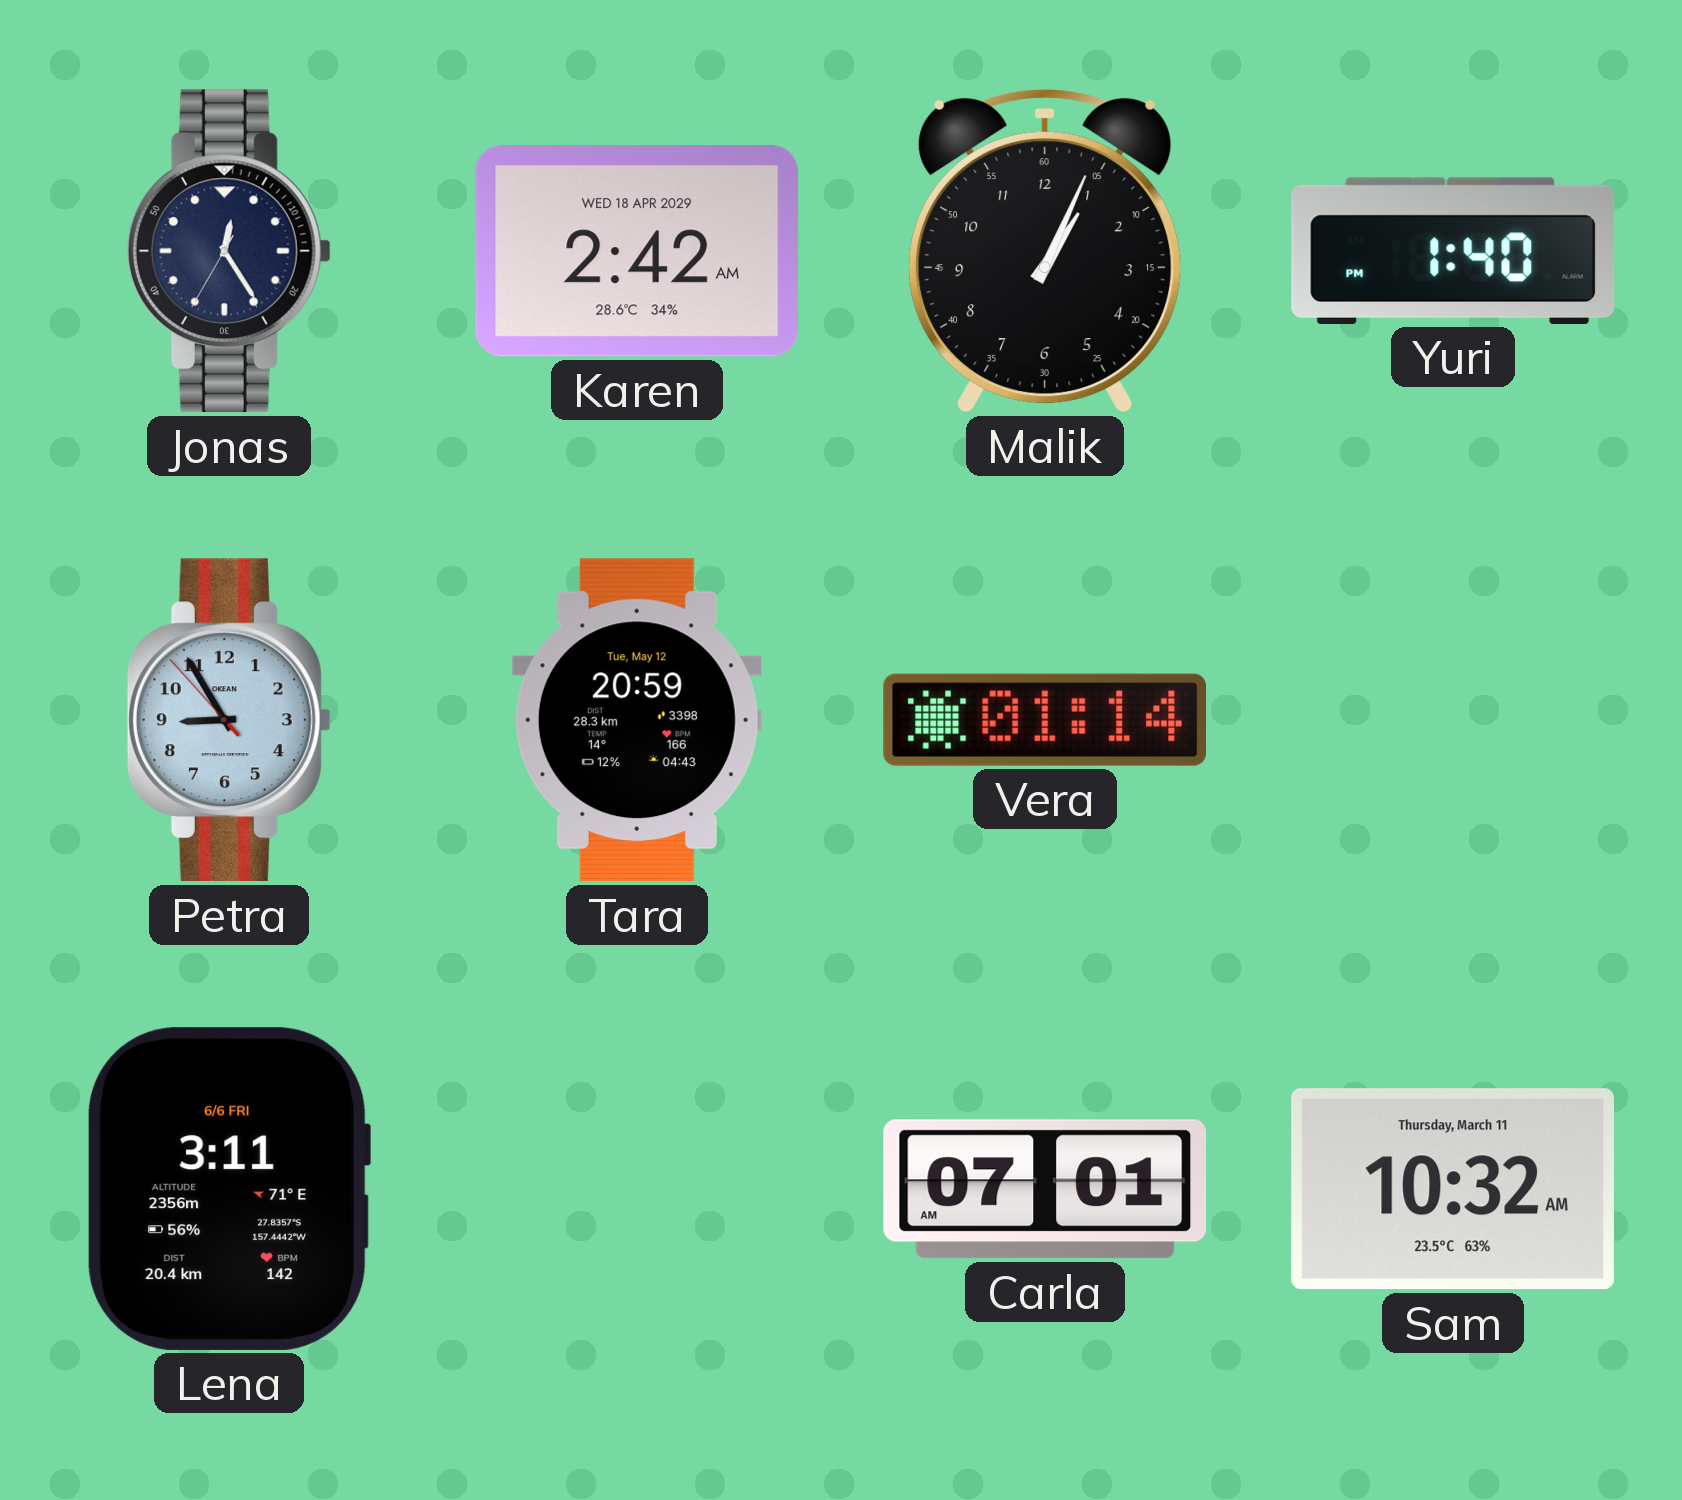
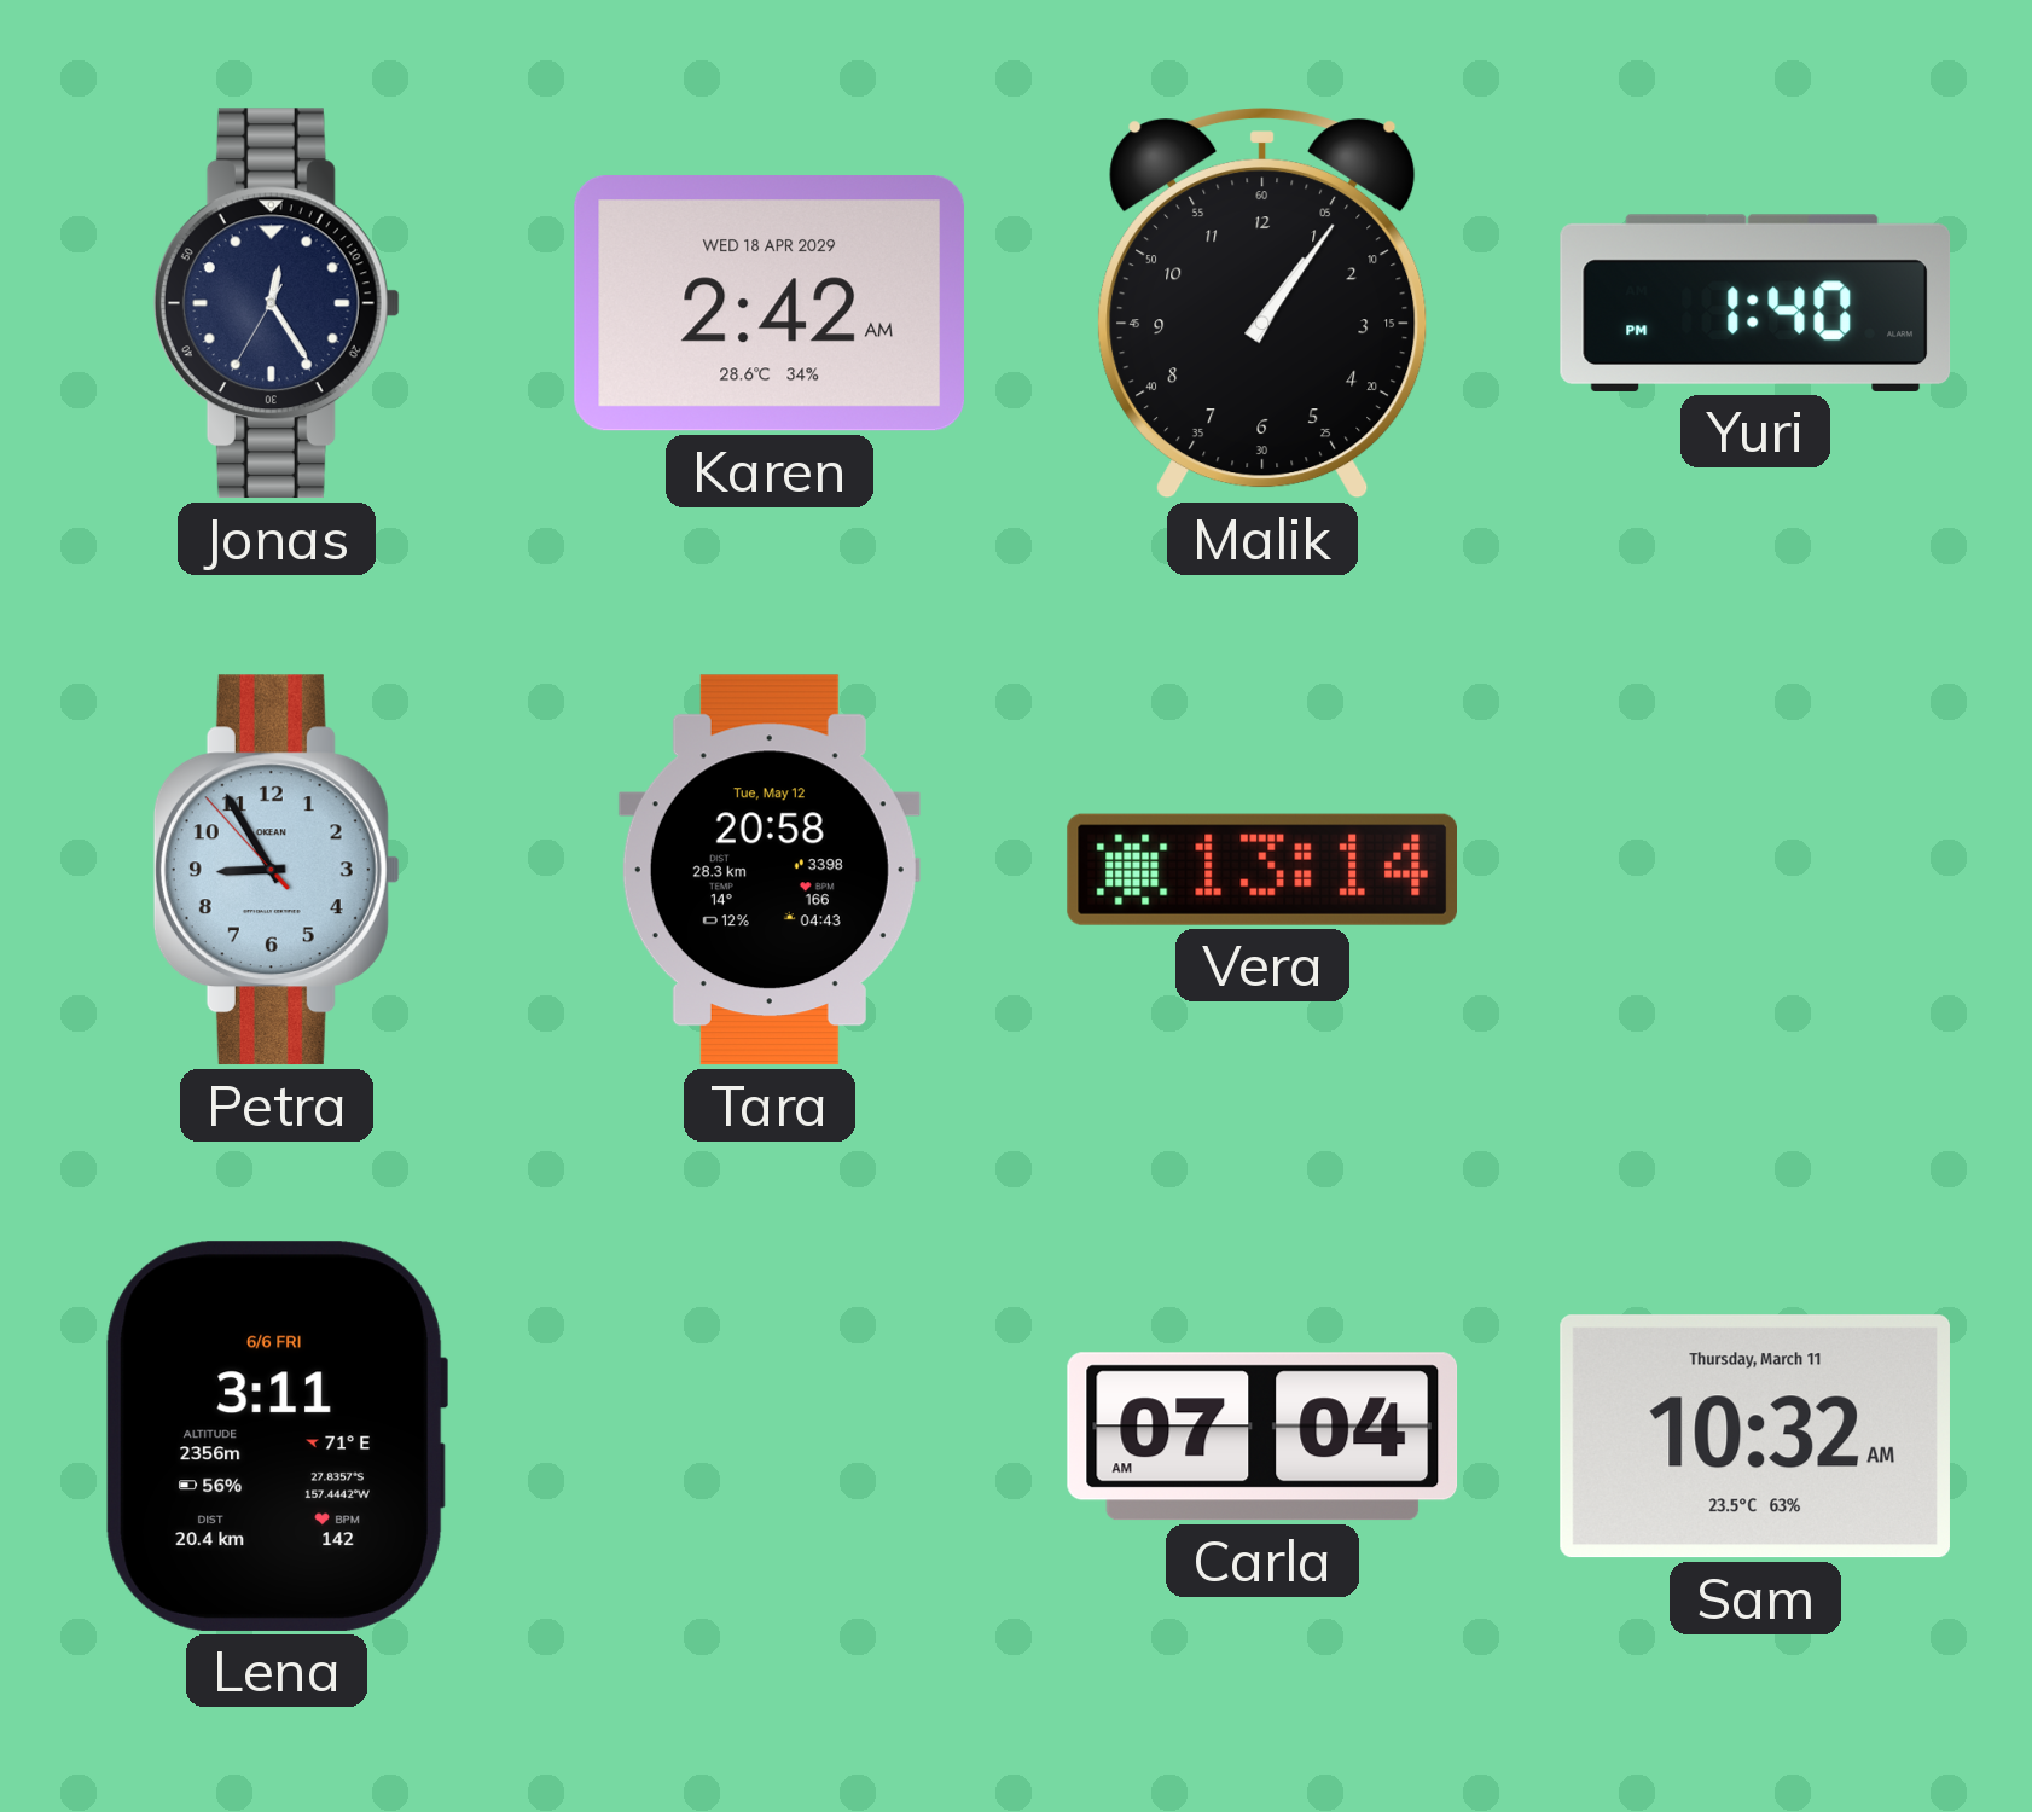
Malik: 1:04 -> 1:06 (1262, 303)
Tara: 20:59 -> 20:58 (770, 870)
Vera: 01:14 -> 13:14 (1261, 870)
Carla: 07:01 -> 07:04 (1262, 1436)
